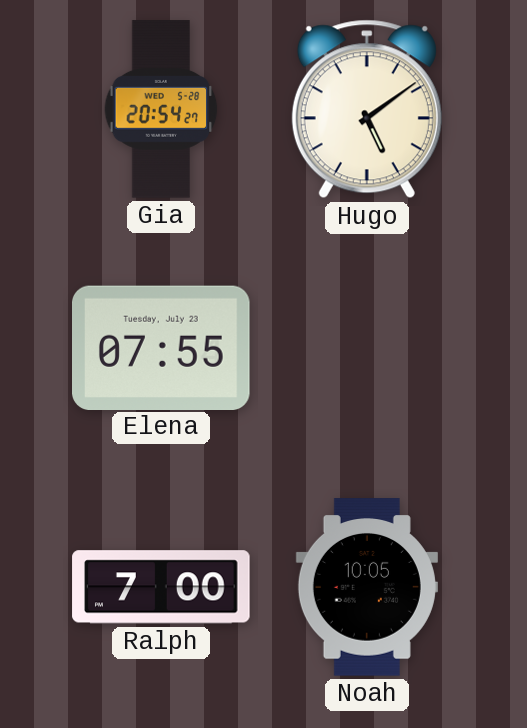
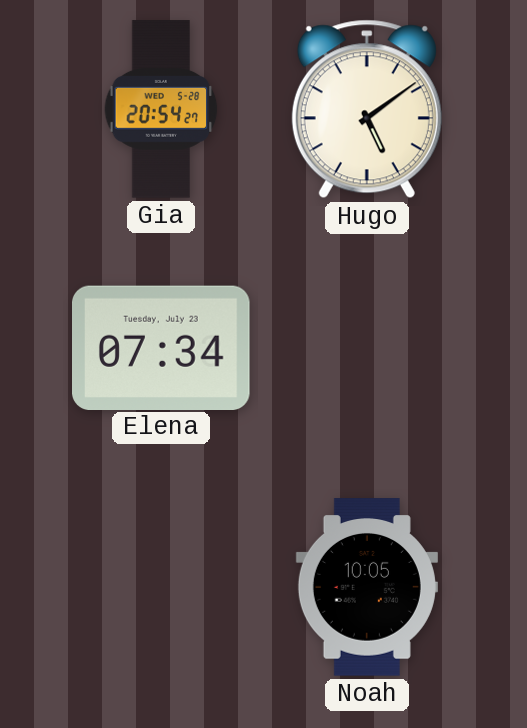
Elena: 07:55 -> 07:34 (162, 347)
Ralph: 7:00 -> none (161, 587)
